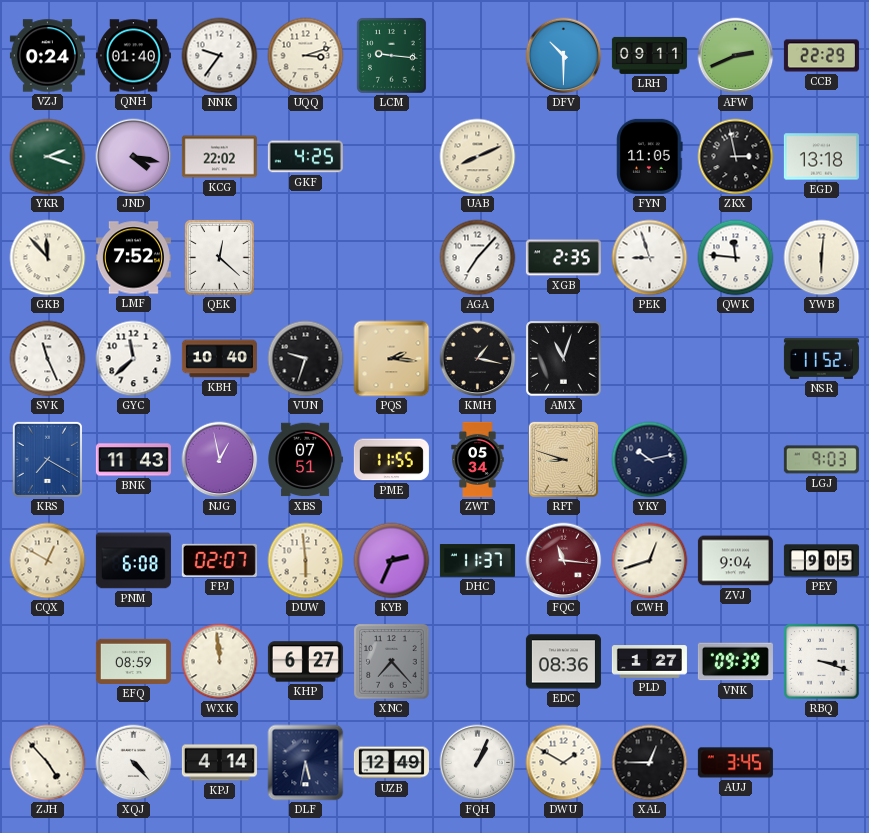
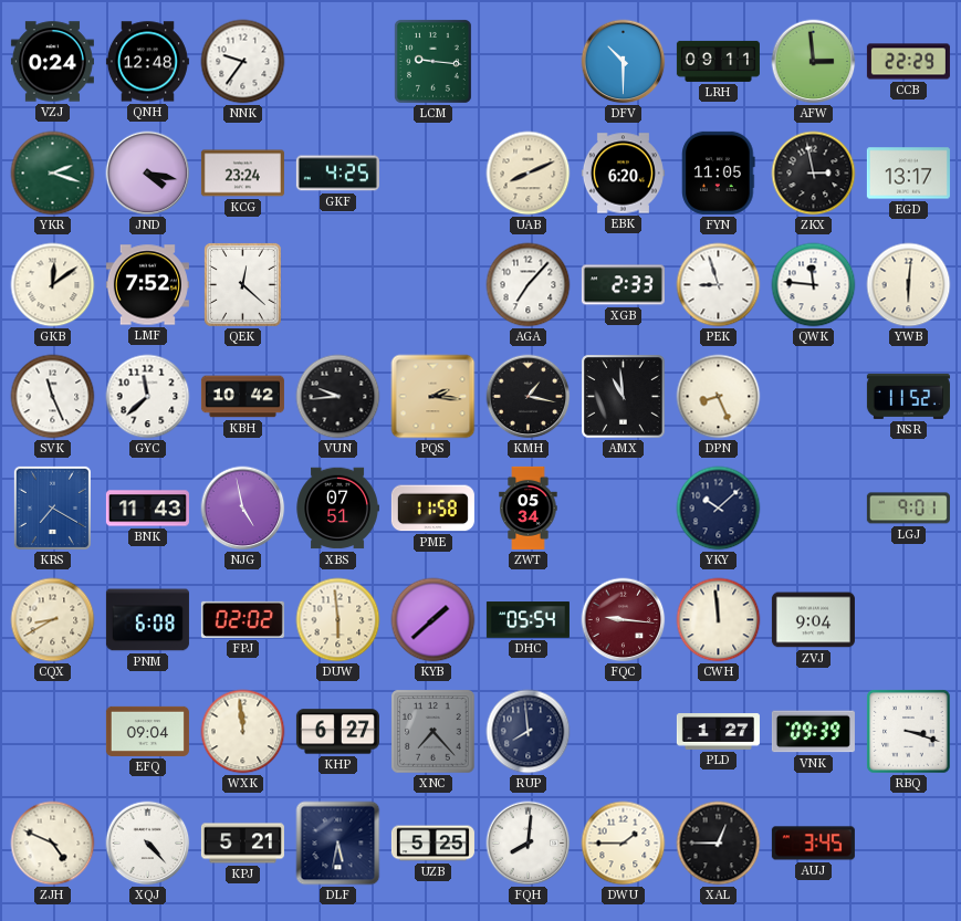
QNH: 01:40 -> 12:48 (147, 62)
UQQ: 3:12 -> none (306, 56)
AFW: 2:41 -> 2:59 (814, 62)
KCG: 22:02 -> 23:24 (242, 174)
EBK: none -> 6:20 (623, 174)
EGD: 13:18 -> 13:17 (908, 174)
GKB: 11:53 -> 12:09 (53, 285)
XGB: 2:35 -> 2:33 (623, 285)
KBH: 10:40 -> 10:42 (242, 397)
VUN: 9:33 -> 9:44 (338, 397)
AMX: 11:03 -> 10:59 (624, 397)
DPN: none -> 8:26 (719, 397)
NJG: 12:58 -> 4:58 (243, 509)
PME: 11:55 -> 11:58 (432, 509)
RFT: 8:48 -> none (563, 459)
YKY: 10:13 -> 10:08 (719, 509)
LGJ: 9:03 -> 9:01 (908, 509)
CQX: 12:50 -> 8:40 (53, 620)
FPJ: 02:07 -> 02:02 (242, 619)
KYB: 2:34 -> 1:38 (434, 620)
DHC: 11:37 -> 05:54 (527, 620)
FQC: 11:16 -> 9:16 (624, 620)
CWH: 12:42 -> 11:59 (719, 620)
PEY: 9:05 -> none (821, 561)
EFQ: 08:59 -> 09:04 (147, 731)
RUP: none -> 7:59 (529, 732)
EDC: 08:36 -> none (563, 662)
ZJH: 4:53 -> 4:49 (53, 844)
KPJ: 4:14 -> 5:21 (242, 844)
UZB: 12:49 -> 5:25 (432, 844)
FQH: 1:04 -> 8:01 (529, 844)
DWU: 1:50 -> 1:45 (624, 844)
